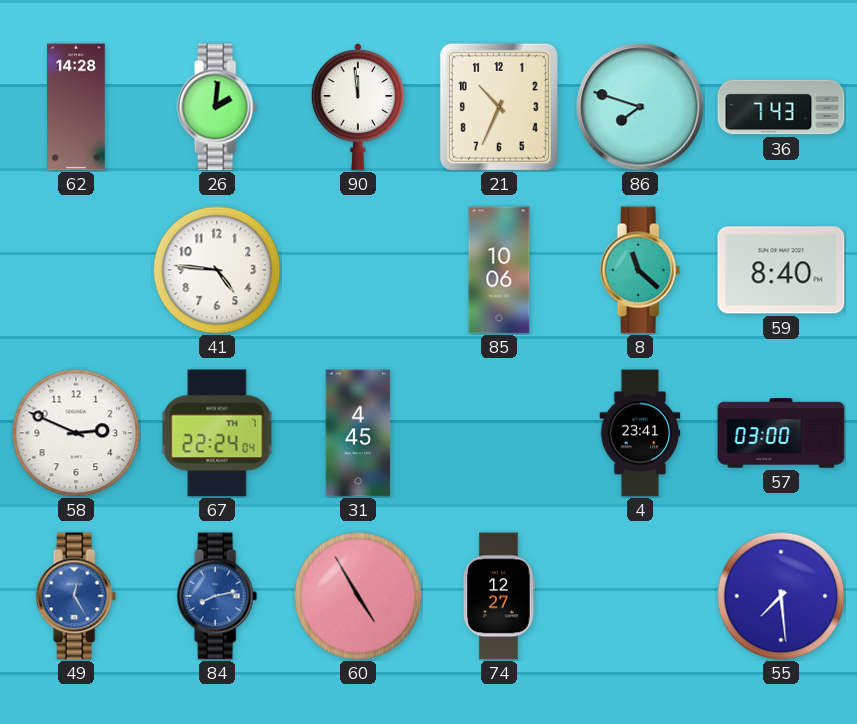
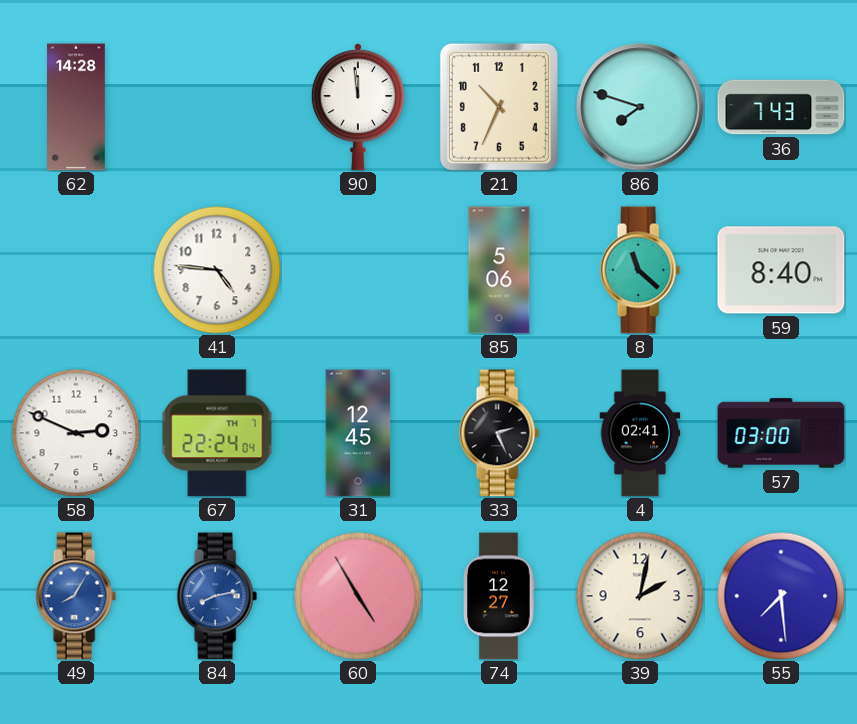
26: 2:01 -> none (217, 107)
85: 10:06 -> 5:06 (499, 270)
31: 4:45 -> 12:45 (358, 433)
33: none -> 2:26 (499, 433)
4: 23:41 -> 02:41 (640, 433)
49: 12:25 -> 8:05 (76, 596)
39: none -> 2:02 (640, 596)
